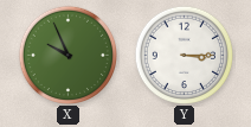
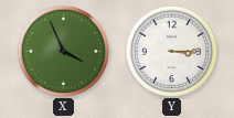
X: 9:56 -> 3:56 (63, 51)
